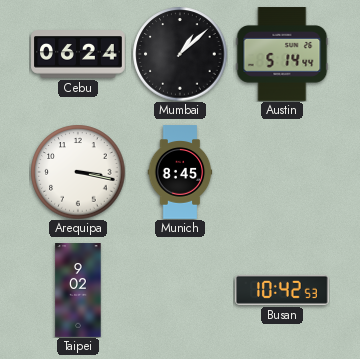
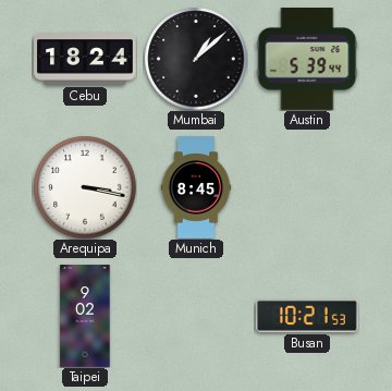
Cebu: 06:24 -> 18:24 (85, 59)
Austin: 5:14 -> 5:39 (307, 59)
Busan: 10:42 -> 10:21 (307, 316)
